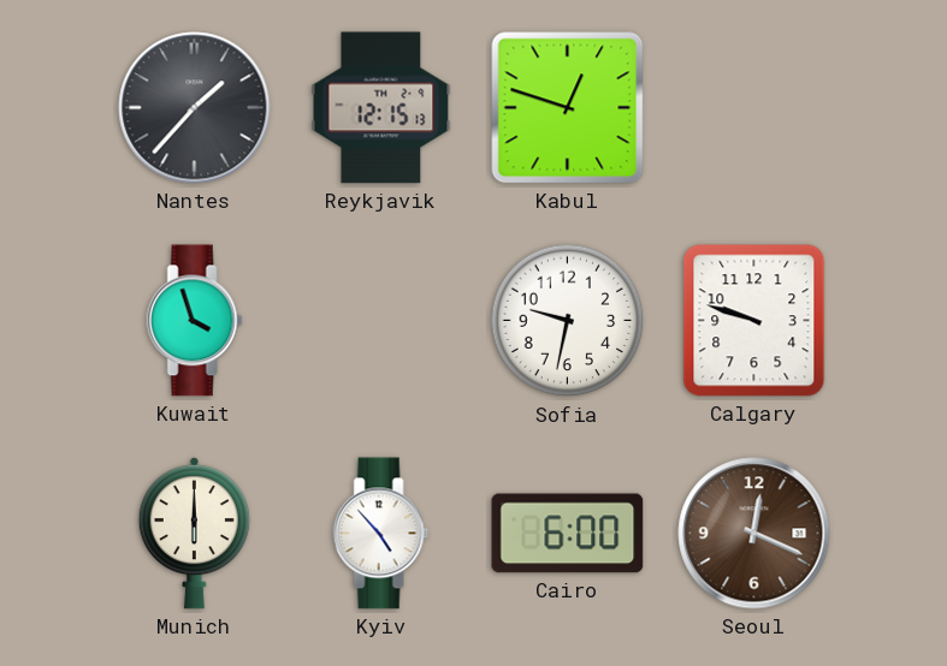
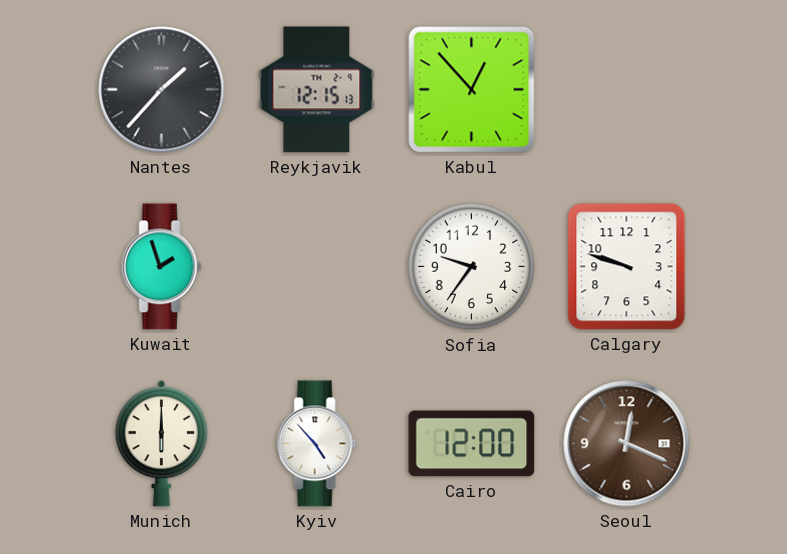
Kabul: 12:48 -> 12:53 (472, 90)
Kuwait: 3:57 -> 1:57 (162, 267)
Sofia: 9:32 -> 9:36 (472, 267)
Cairo: 6:00 -> 12:00 (472, 444)
